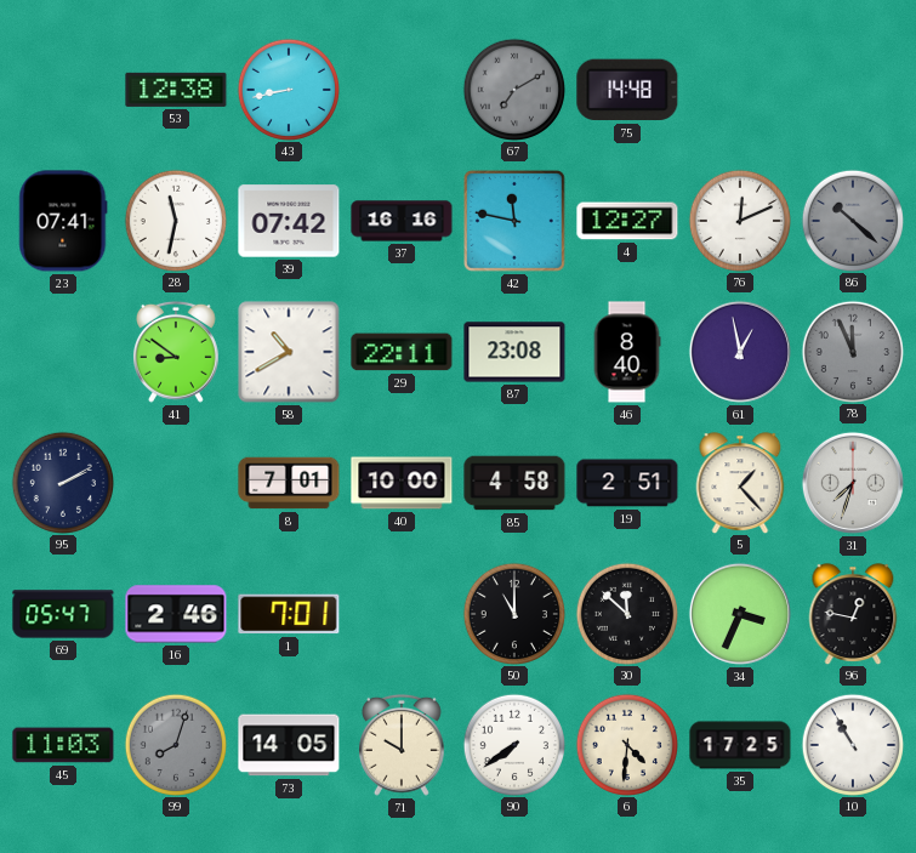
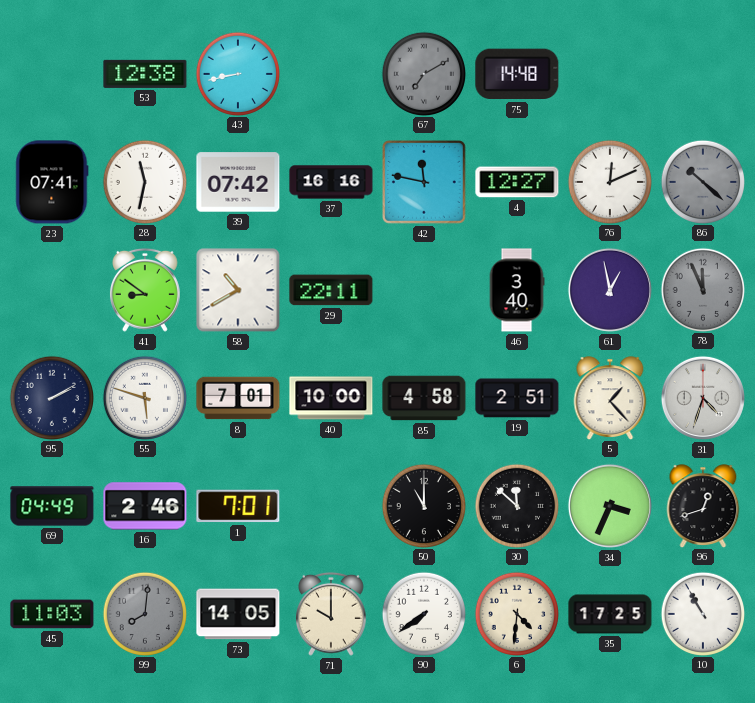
87: 23:08 -> none (514, 352)
46: 8:40 -> 3:40 (517, 290)
55: none -> 5:48 (144, 397)
31: 7:33 -> 4:33 (703, 398)
69: 05:47 -> 04:49 (52, 506)
96: 12:47 -> 12:42 (703, 506)
99: 8:03 -> 8:01 (144, 613)
